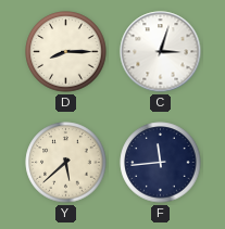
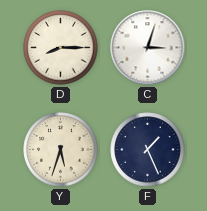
Y: 5:38 -> 5:33 (61, 150)
F: 11:44 -> 1:26 (148, 150)
